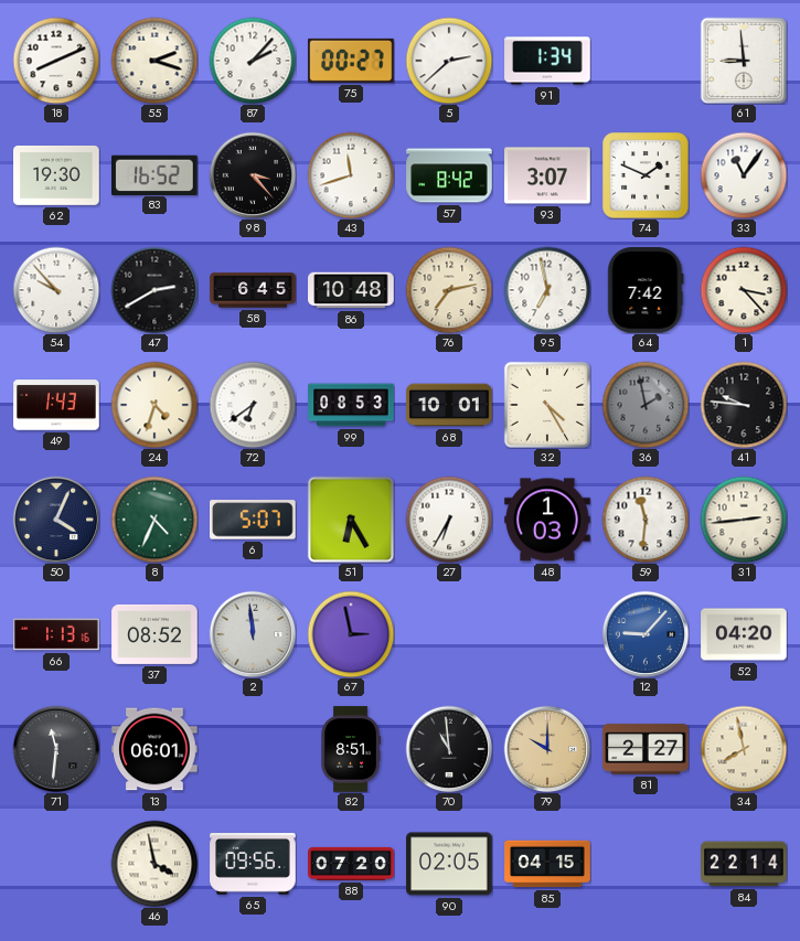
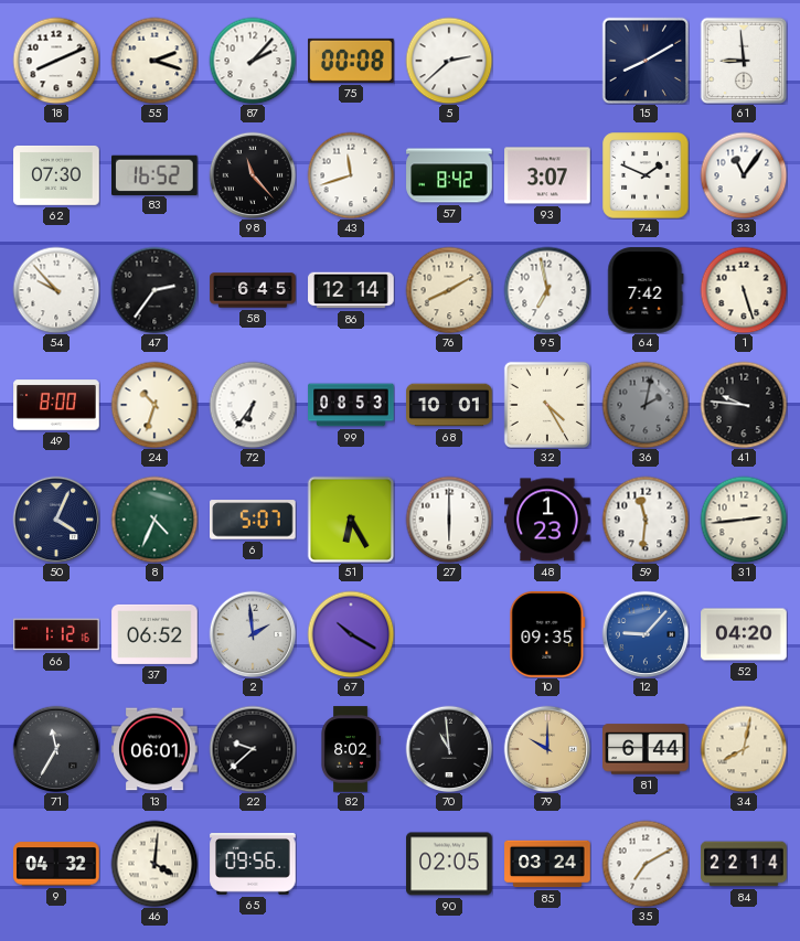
75: 00:27 -> 00:08 (351, 61)
91: 1:34 -> none (547, 61)
15: none -> 8:10 (646, 61)
62: 19:30 -> 07:30 (56, 175)
98: 3:23 -> 11:23 (253, 175)
47: 2:40 -> 2:36 (154, 290)
86: 10:48 -> 12:14 (351, 290)
76: 7:13 -> 8:10 (449, 290)
1: 3:23 -> 5:27 (744, 290)
49: 1:43 -> 8:00 (56, 405)
24: 4:33 -> 10:33 (154, 405)
72: 6:39 -> 6:36 (253, 405)
36: 1:58 -> 2:02 (646, 405)
27: 6:35 -> 6:00 (449, 520)
48: 1:03 -> 1:23 (547, 520)
66: 1:13 -> 1:12 (56, 634)
37: 08:52 -> 06:52 (154, 634)
2: 11:59 -> 1:59 (253, 634)
67: 2:58 -> 10:20 (351, 634)
10: none -> 09:35 (547, 634)
71: 11:31 -> 11:35 (56, 749)
22: none -> 9:38 (253, 749)
82: 8:51 -> 8:02 (351, 749)
81: 2:27 -> 6:44 (646, 749)
34: 7:58 -> 8:02 (744, 749)
9: none -> 04:32 (56, 864)
46: 3:58 -> 4:01 (154, 864)
88: 07:20 -> none (351, 864)
85: 04:15 -> 03:24 (547, 864)
35: none -> 7:10 (646, 864)
